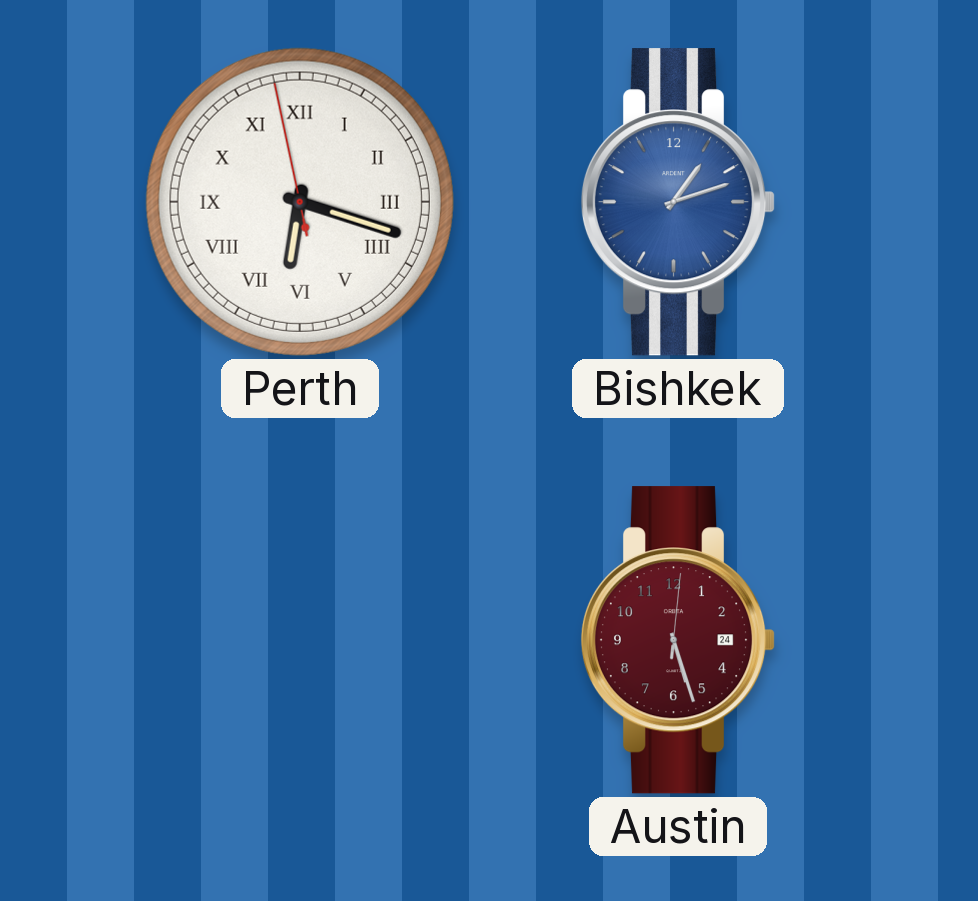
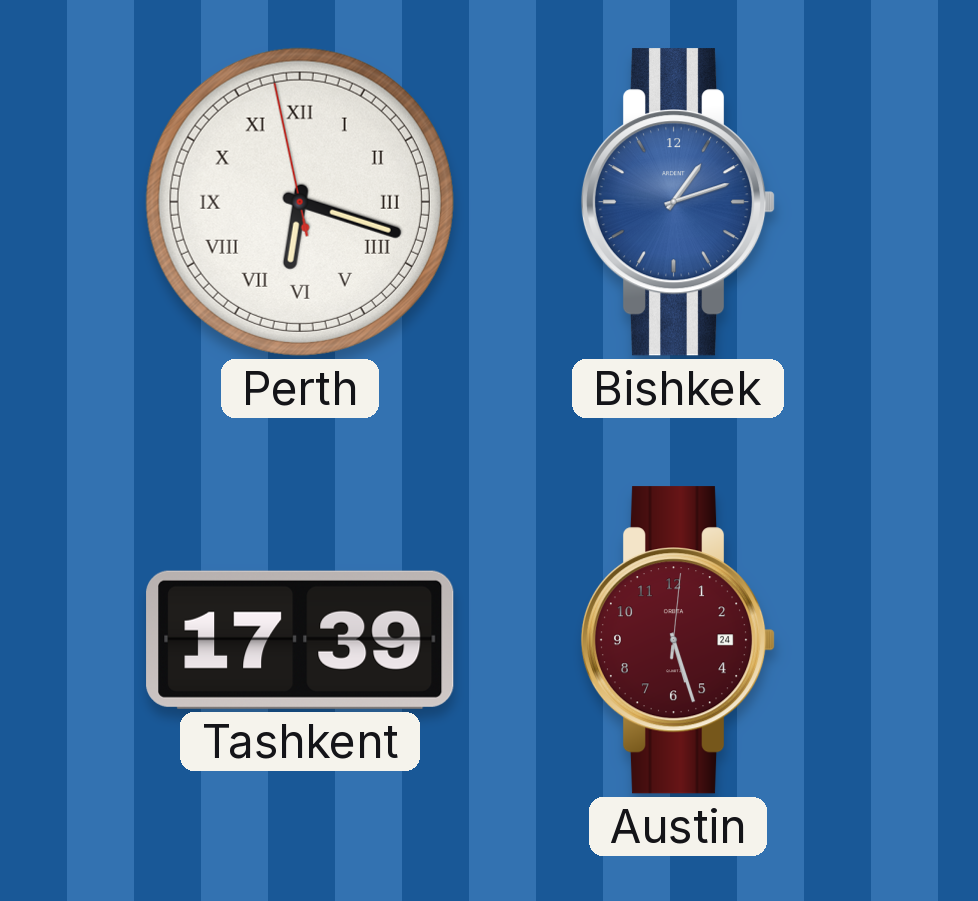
Tashkent: none -> 17:39 (300, 640)
